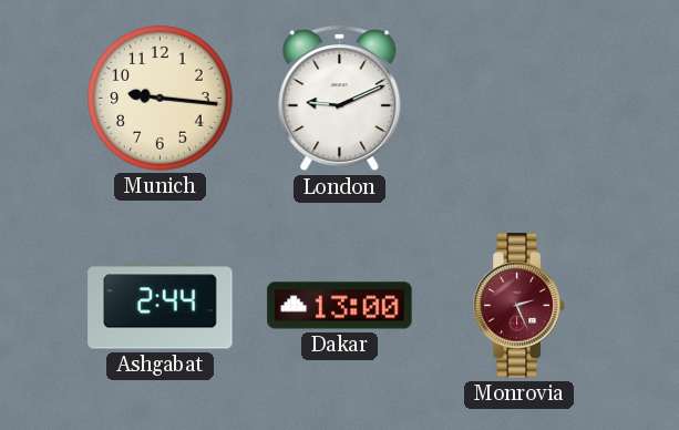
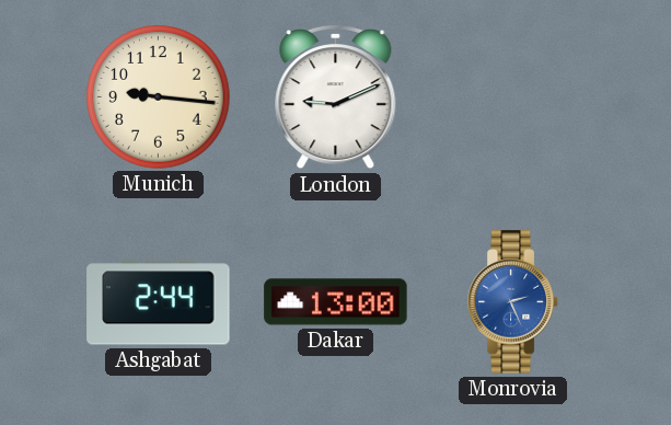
Monrovia dial: burgundy -> blue (513, 302)
